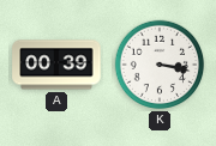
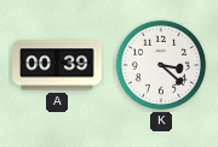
K: 3:17 -> 3:22 (161, 65)
